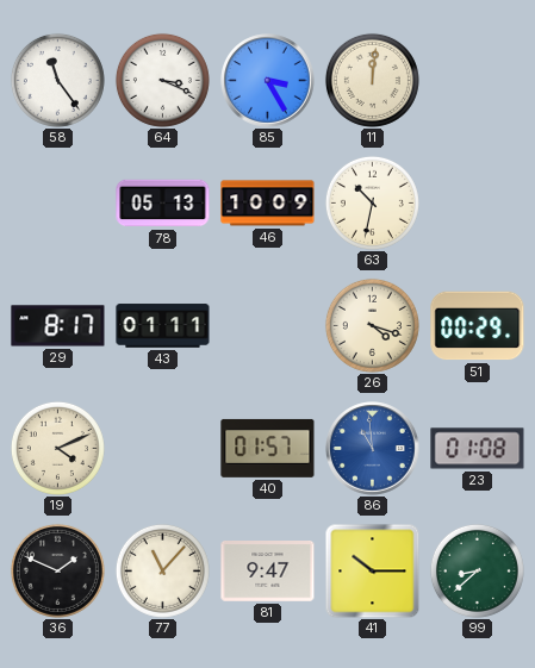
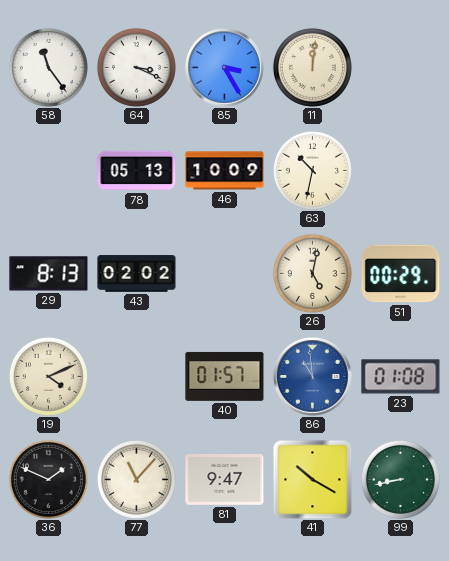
29: 8:17 -> 8:13 (49, 274)
43: 01:11 -> 02:02 (137, 274)
26: 4:18 -> 5:02 (312, 273)
41: 10:15 -> 10:20 (312, 479)
99: 8:38 -> 8:43 (400, 479)
